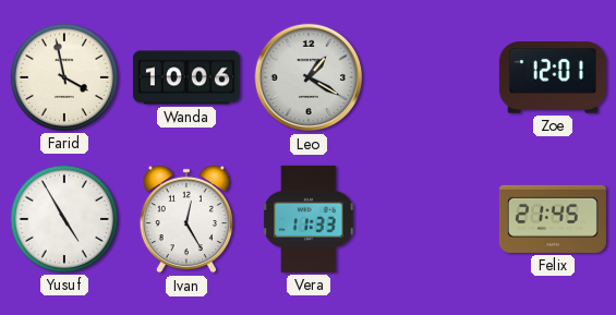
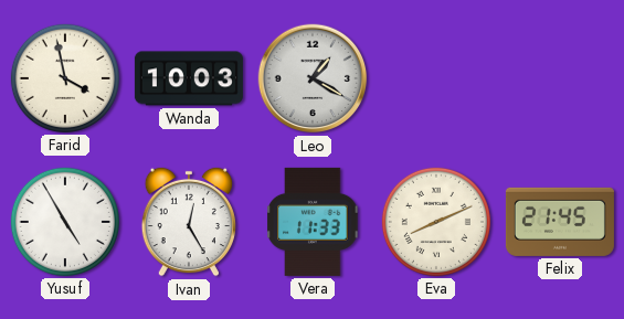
Wanda: 10:06 -> 10:03 (189, 78)
Zoe: 12:01 -> none (553, 77)
Eva: none -> 8:11 (436, 222)
